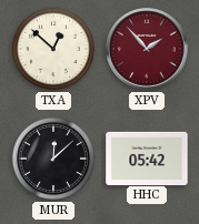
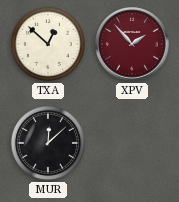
HHC: 05:42 -> none (147, 157)
